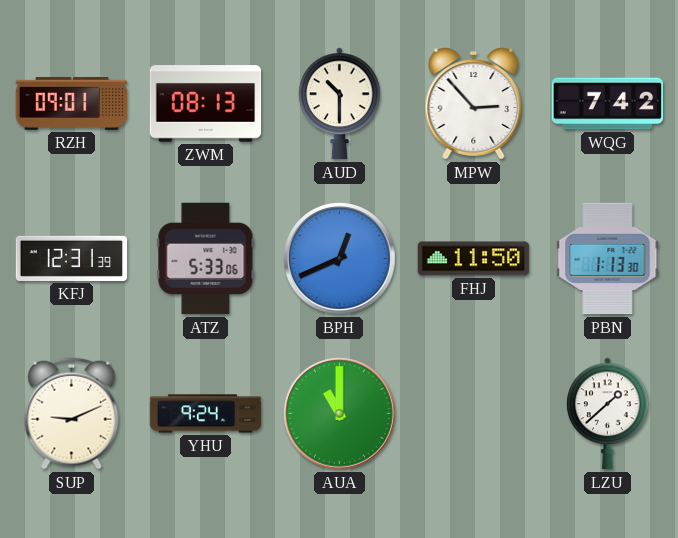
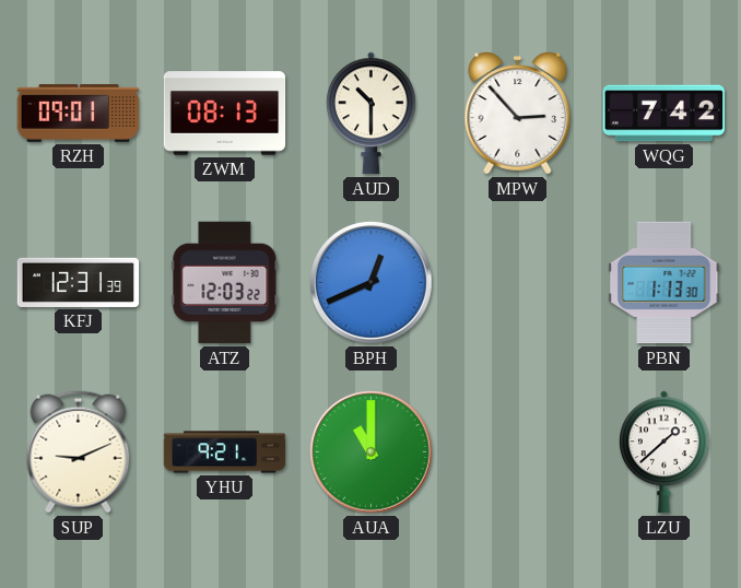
ATZ: 5:33 -> 12:03 (225, 283)
FHJ: 11:50 -> none (474, 259)
YHU: 9:24 -> 9:21 (225, 452)
